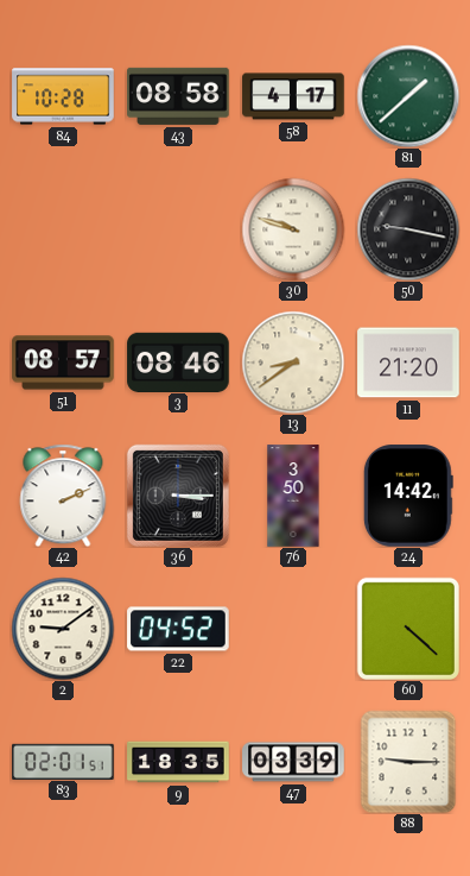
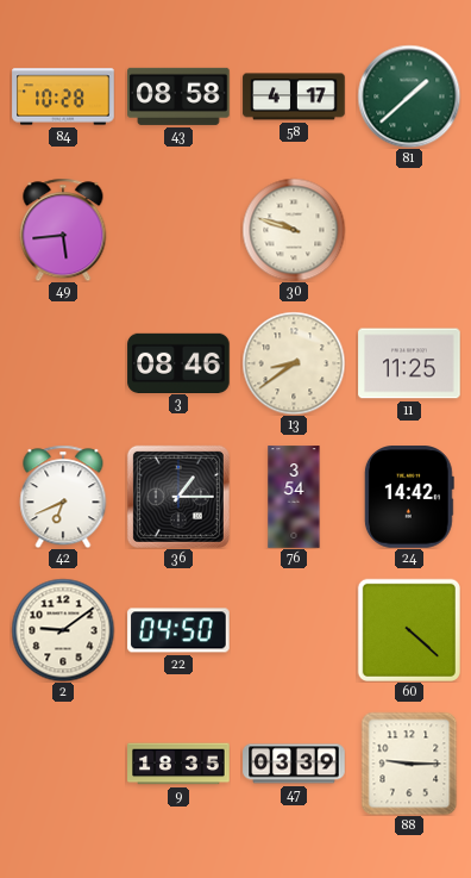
49: none -> 5:44 (63, 230)
50: 9:17 -> none (408, 229)
51: 08:57 -> none (63, 363)
11: 21:20 -> 11:25 (409, 363)
42: 2:11 -> 6:41 (63, 497)
36: 3:15 -> 1:15 (178, 497)
76: 3:50 -> 3:54 (294, 497)
22: 04:52 -> 04:50 (178, 630)
83: 02:01 -> none (63, 761)
